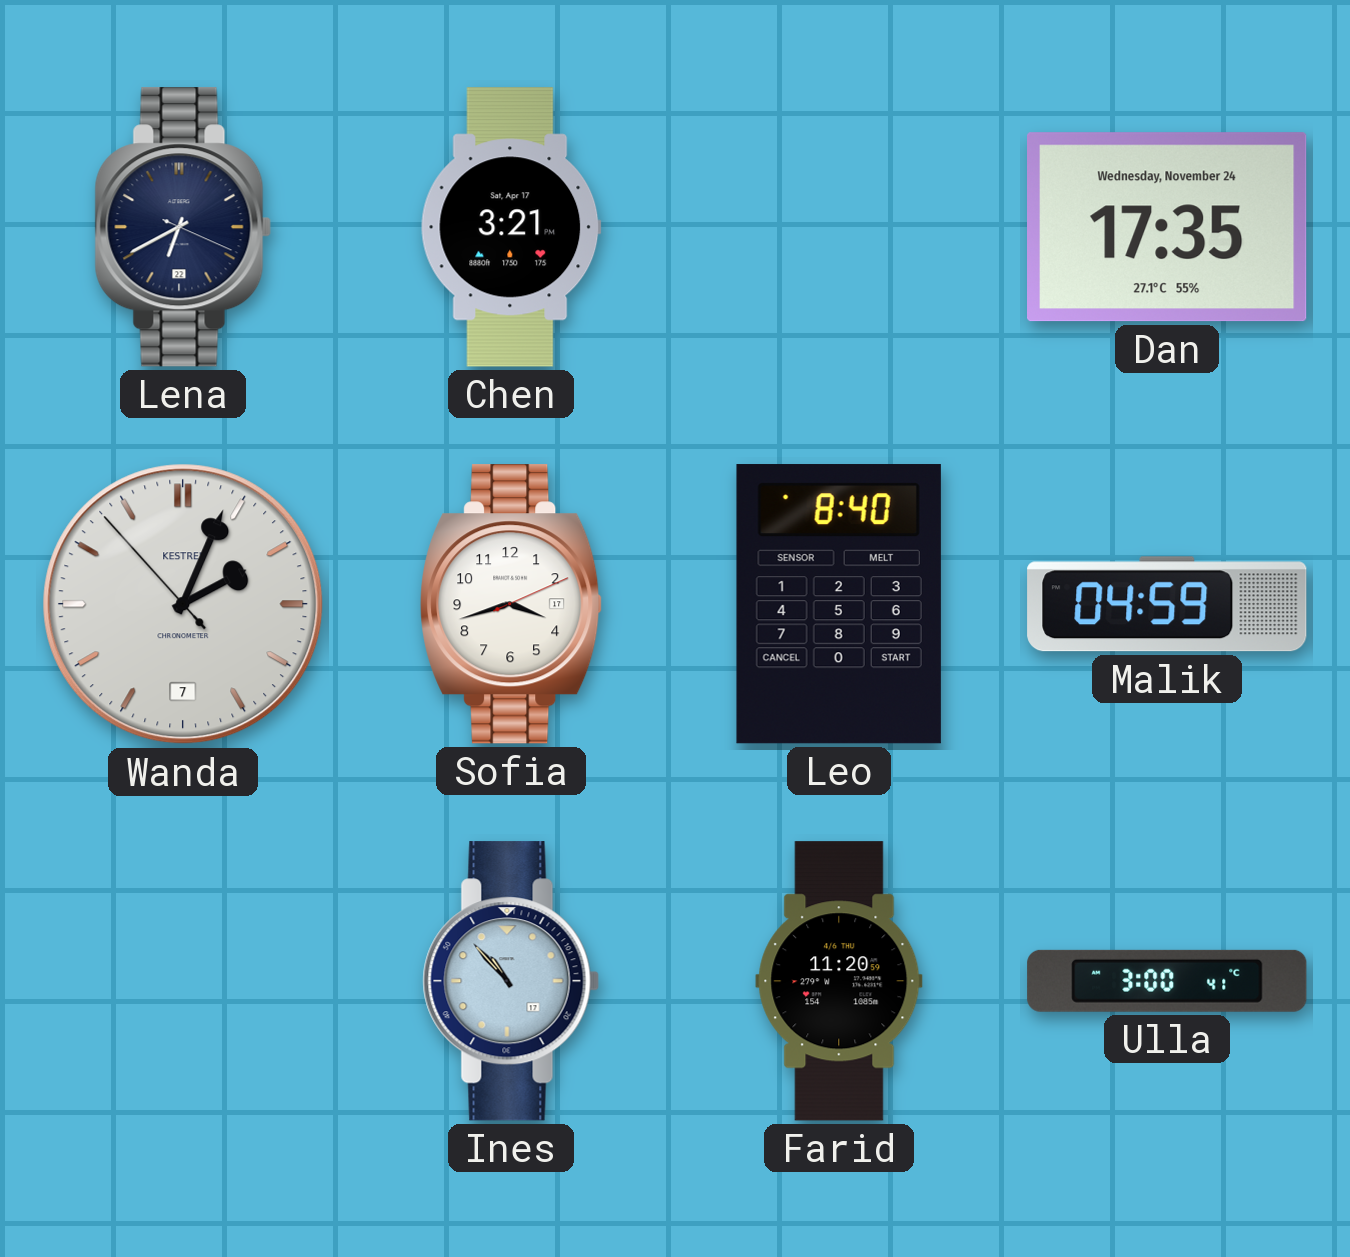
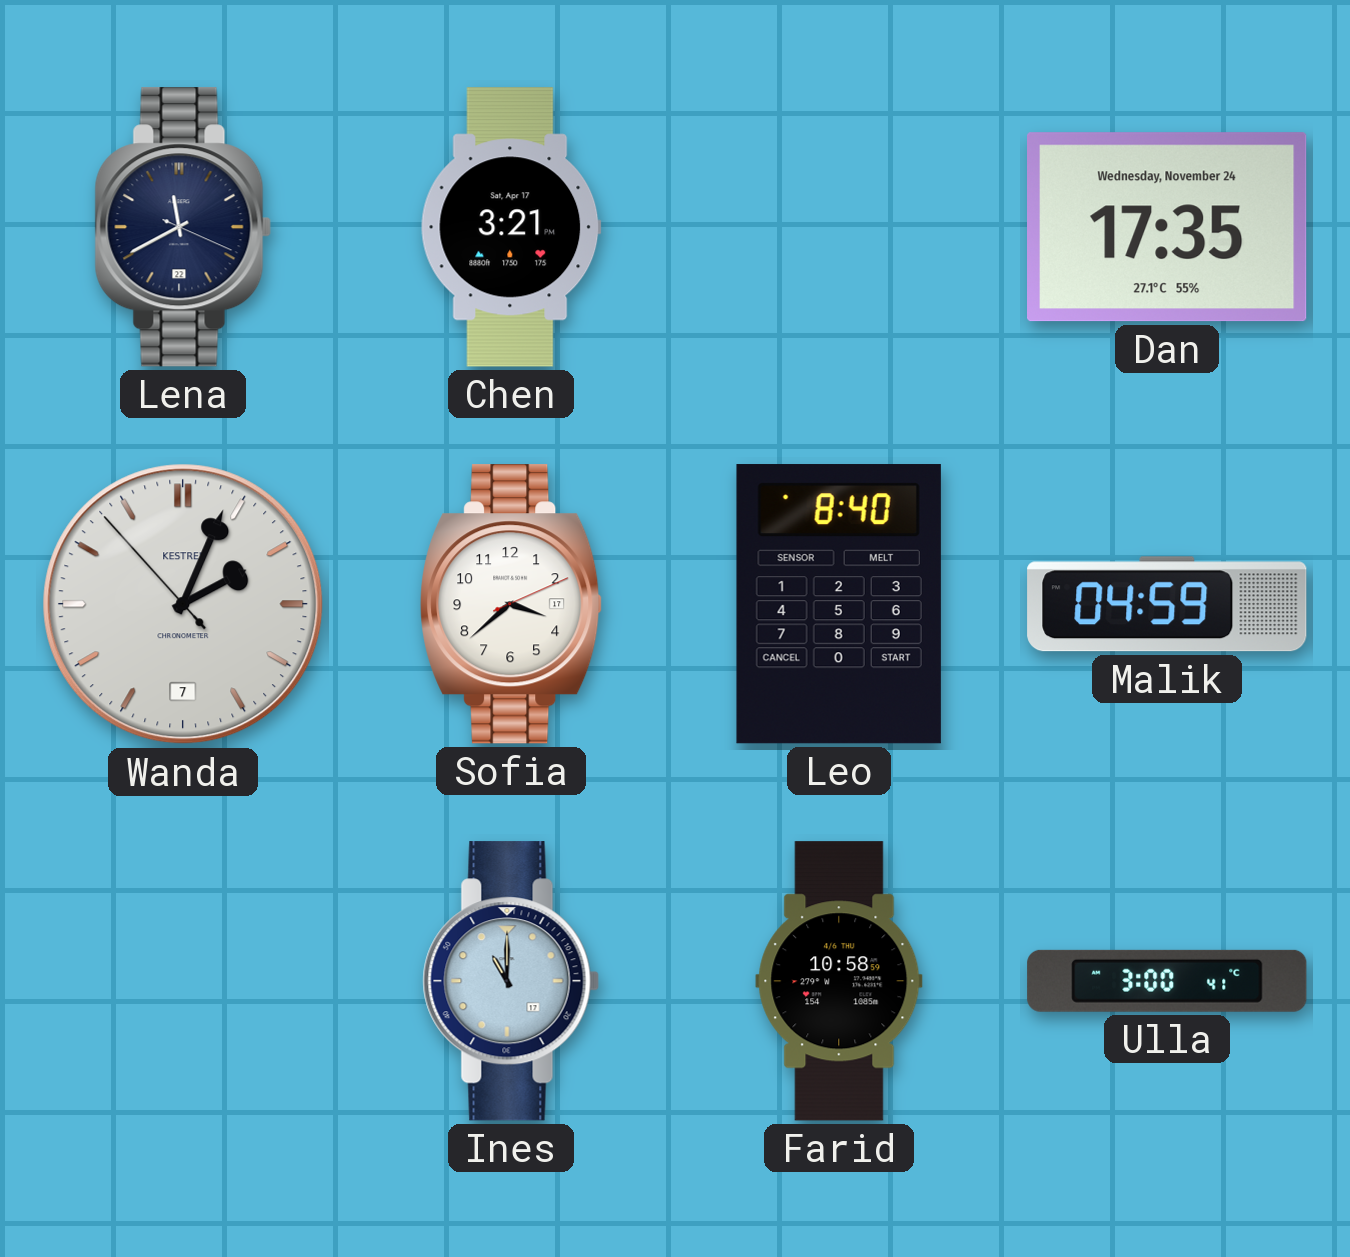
Lena: 6:40 -> 11:40 (183, 227)
Sofia: 3:42 -> 3:38 (512, 604)
Ines: 10:53 -> 11:00 (511, 981)
Farid: 11:20 -> 10:58 (839, 981)
